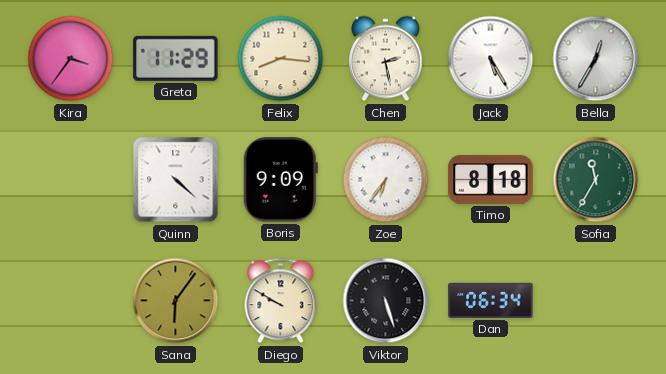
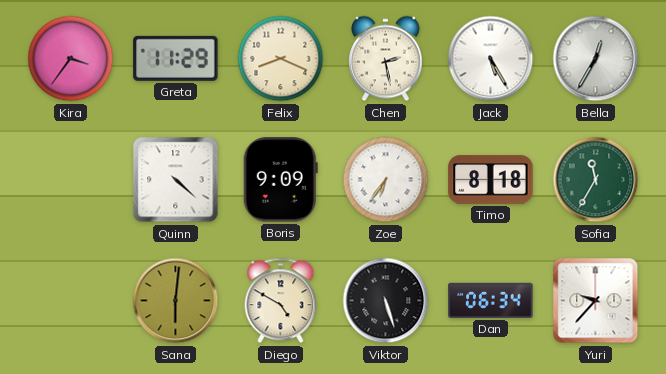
Felix: 8:16 -> 8:19 (281, 59)
Sana: 6:06 -> 6:01 (176, 301)
Diego: 9:50 -> 4:50 (281, 301)
Yuri: none -> 9:37 (596, 301)
